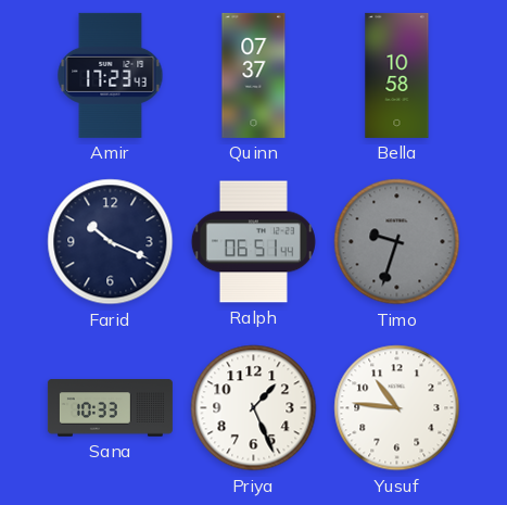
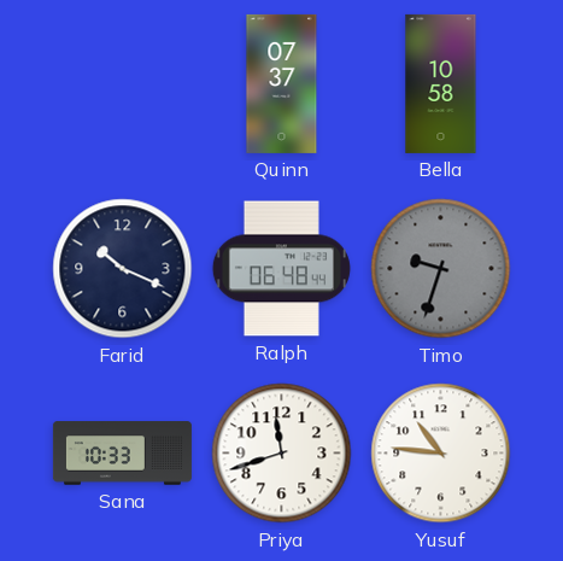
Amir: 17:23 -> none (111, 75)
Ralph: 06:51 -> 06:48 (281, 269)
Priya: 1:26 -> 11:42 (282, 454)
